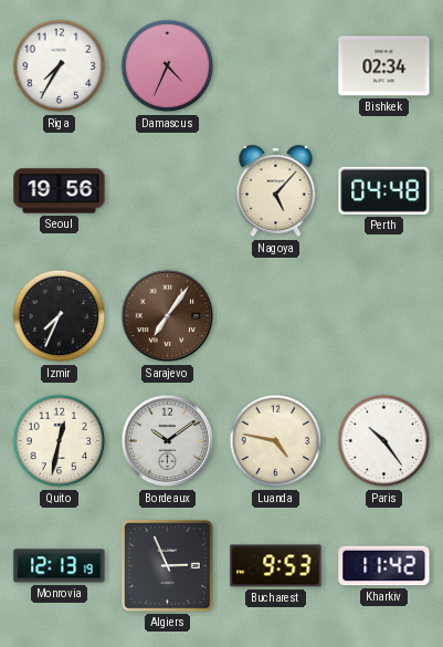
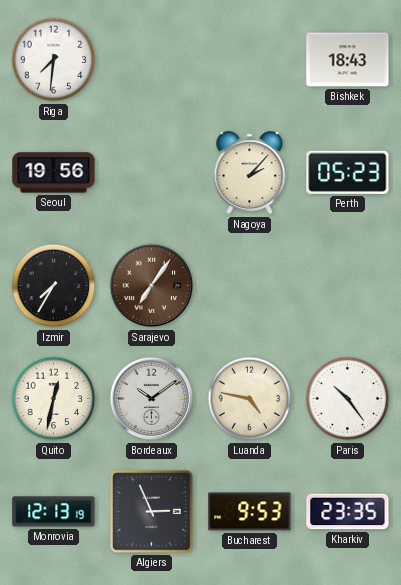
Riga: 7:35 -> 7:31 (54, 60)
Damascus: 4:34 -> none (168, 66)
Bishkek: 02:34 -> 18:43 (348, 60)
Nagoya: 5:07 -> 2:07 (250, 173)
Perth: 04:48 -> 05:23 (348, 172)
Izmir: 7:34 -> 7:35 (54, 286)
Kharkiv: 11:42 -> 23:35 (348, 512)
